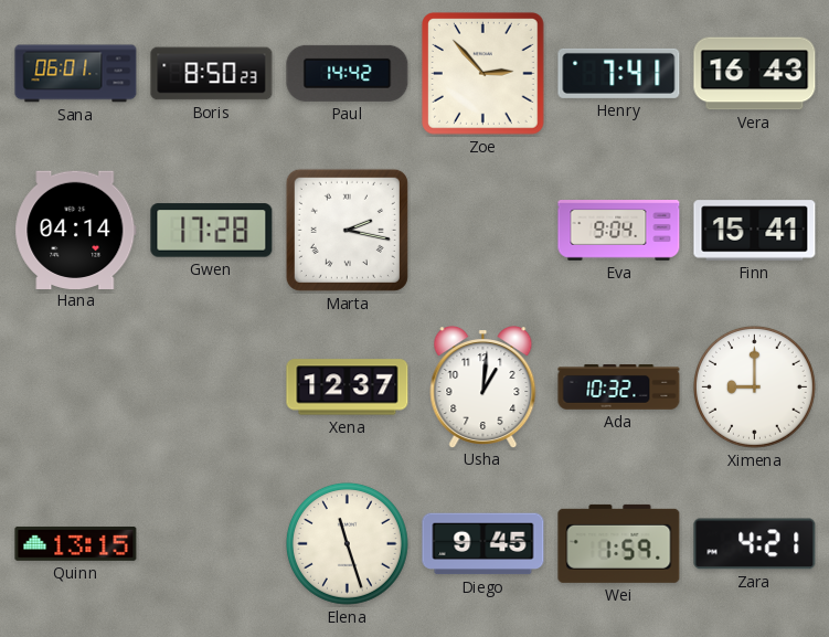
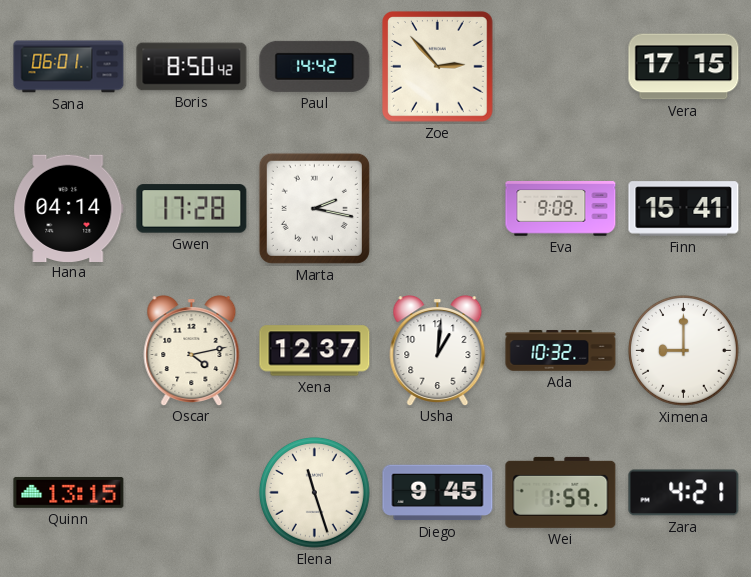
Boris: 8:50:23 -> 8:50:42 (192, 67)
Henry: 7:41 -> none (619, 73)
Vera: 16:43 -> 17:15 (684, 67)
Eva: 9:04 -> 9:09 (561, 209)
Oscar: none -> 4:13 (192, 351)
